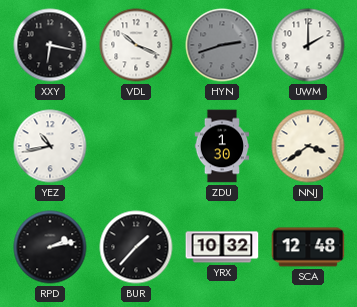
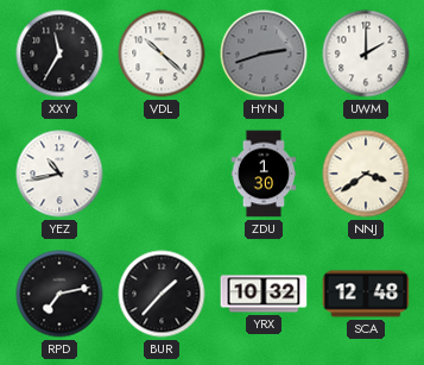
XXY: 6:17 -> 11:35 (59, 54)
VDL: 10:19 -> 10:22 (162, 54)
RPD: 2:13 -> 7:13 (59, 294)
